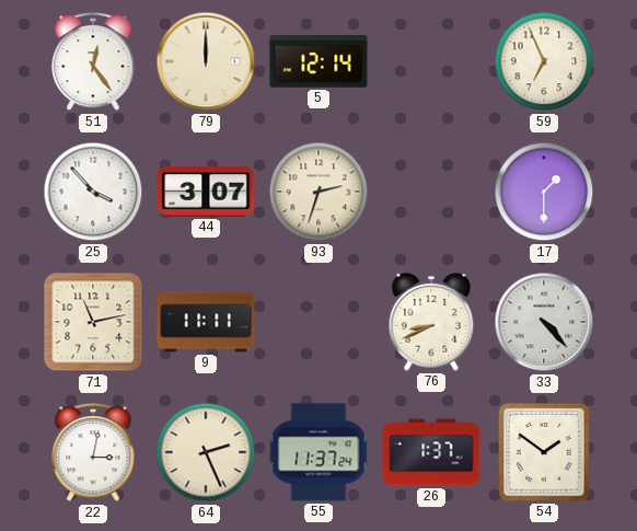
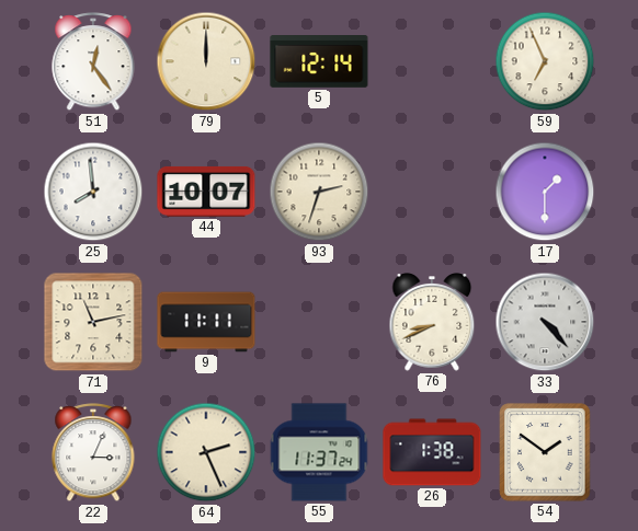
25: 3:53 -> 7:59 (93, 192)
44: 3:07 -> 10:07 (206, 192)
22: 3:02 -> 3:04 (93, 453)
26: 1:37 -> 1:38 (432, 452)
